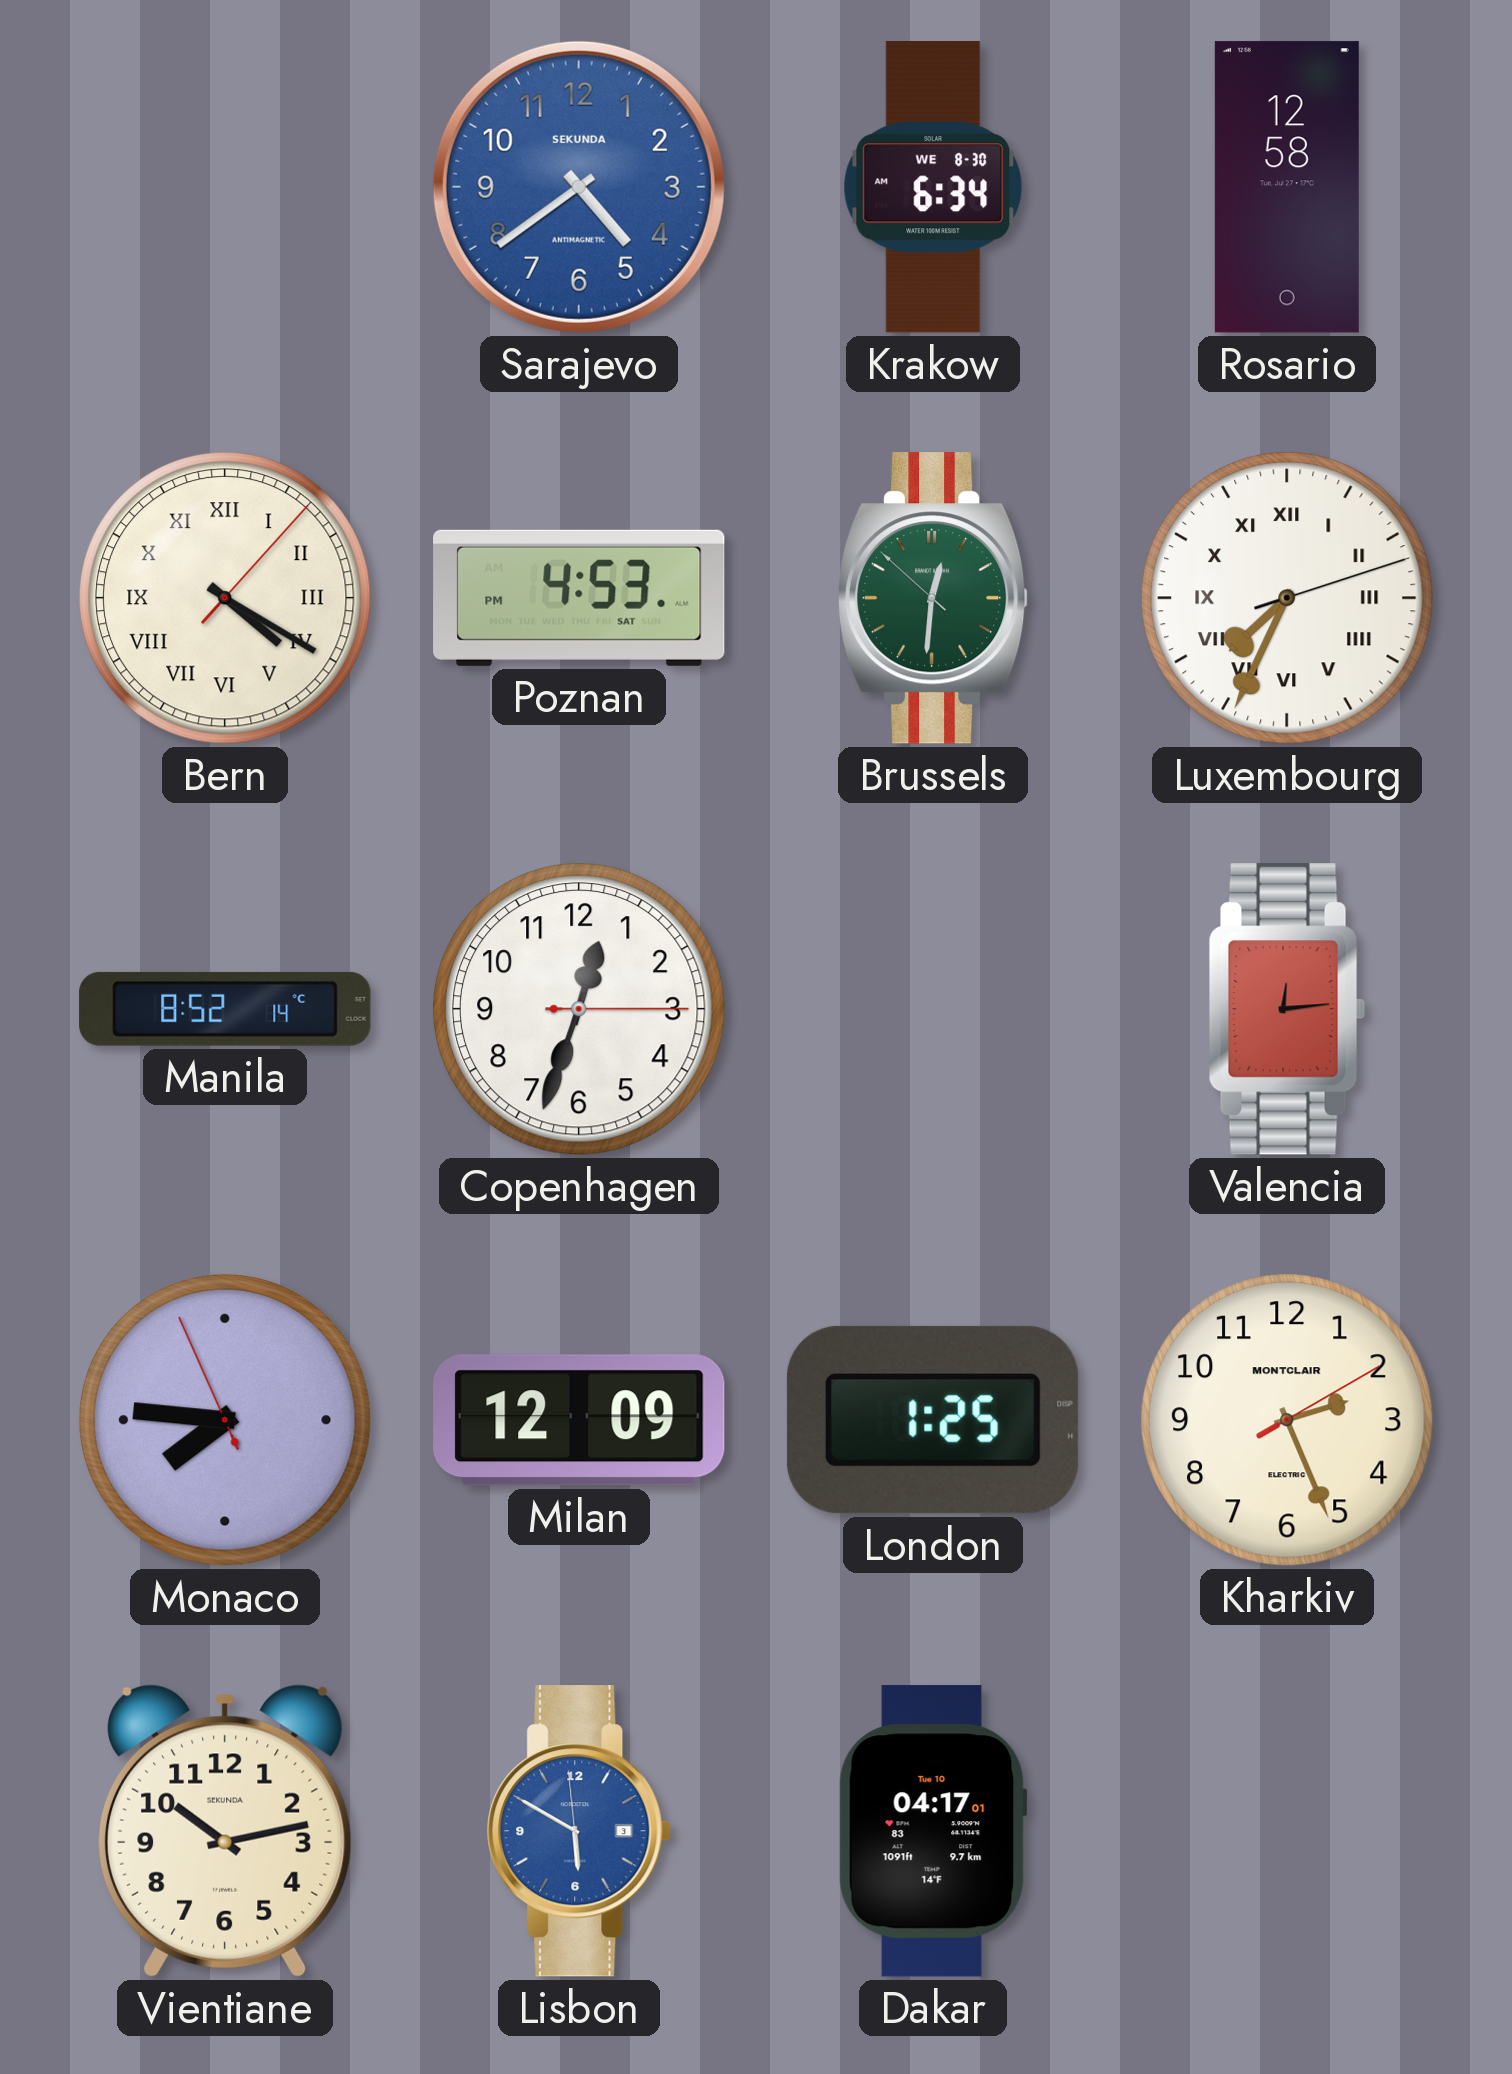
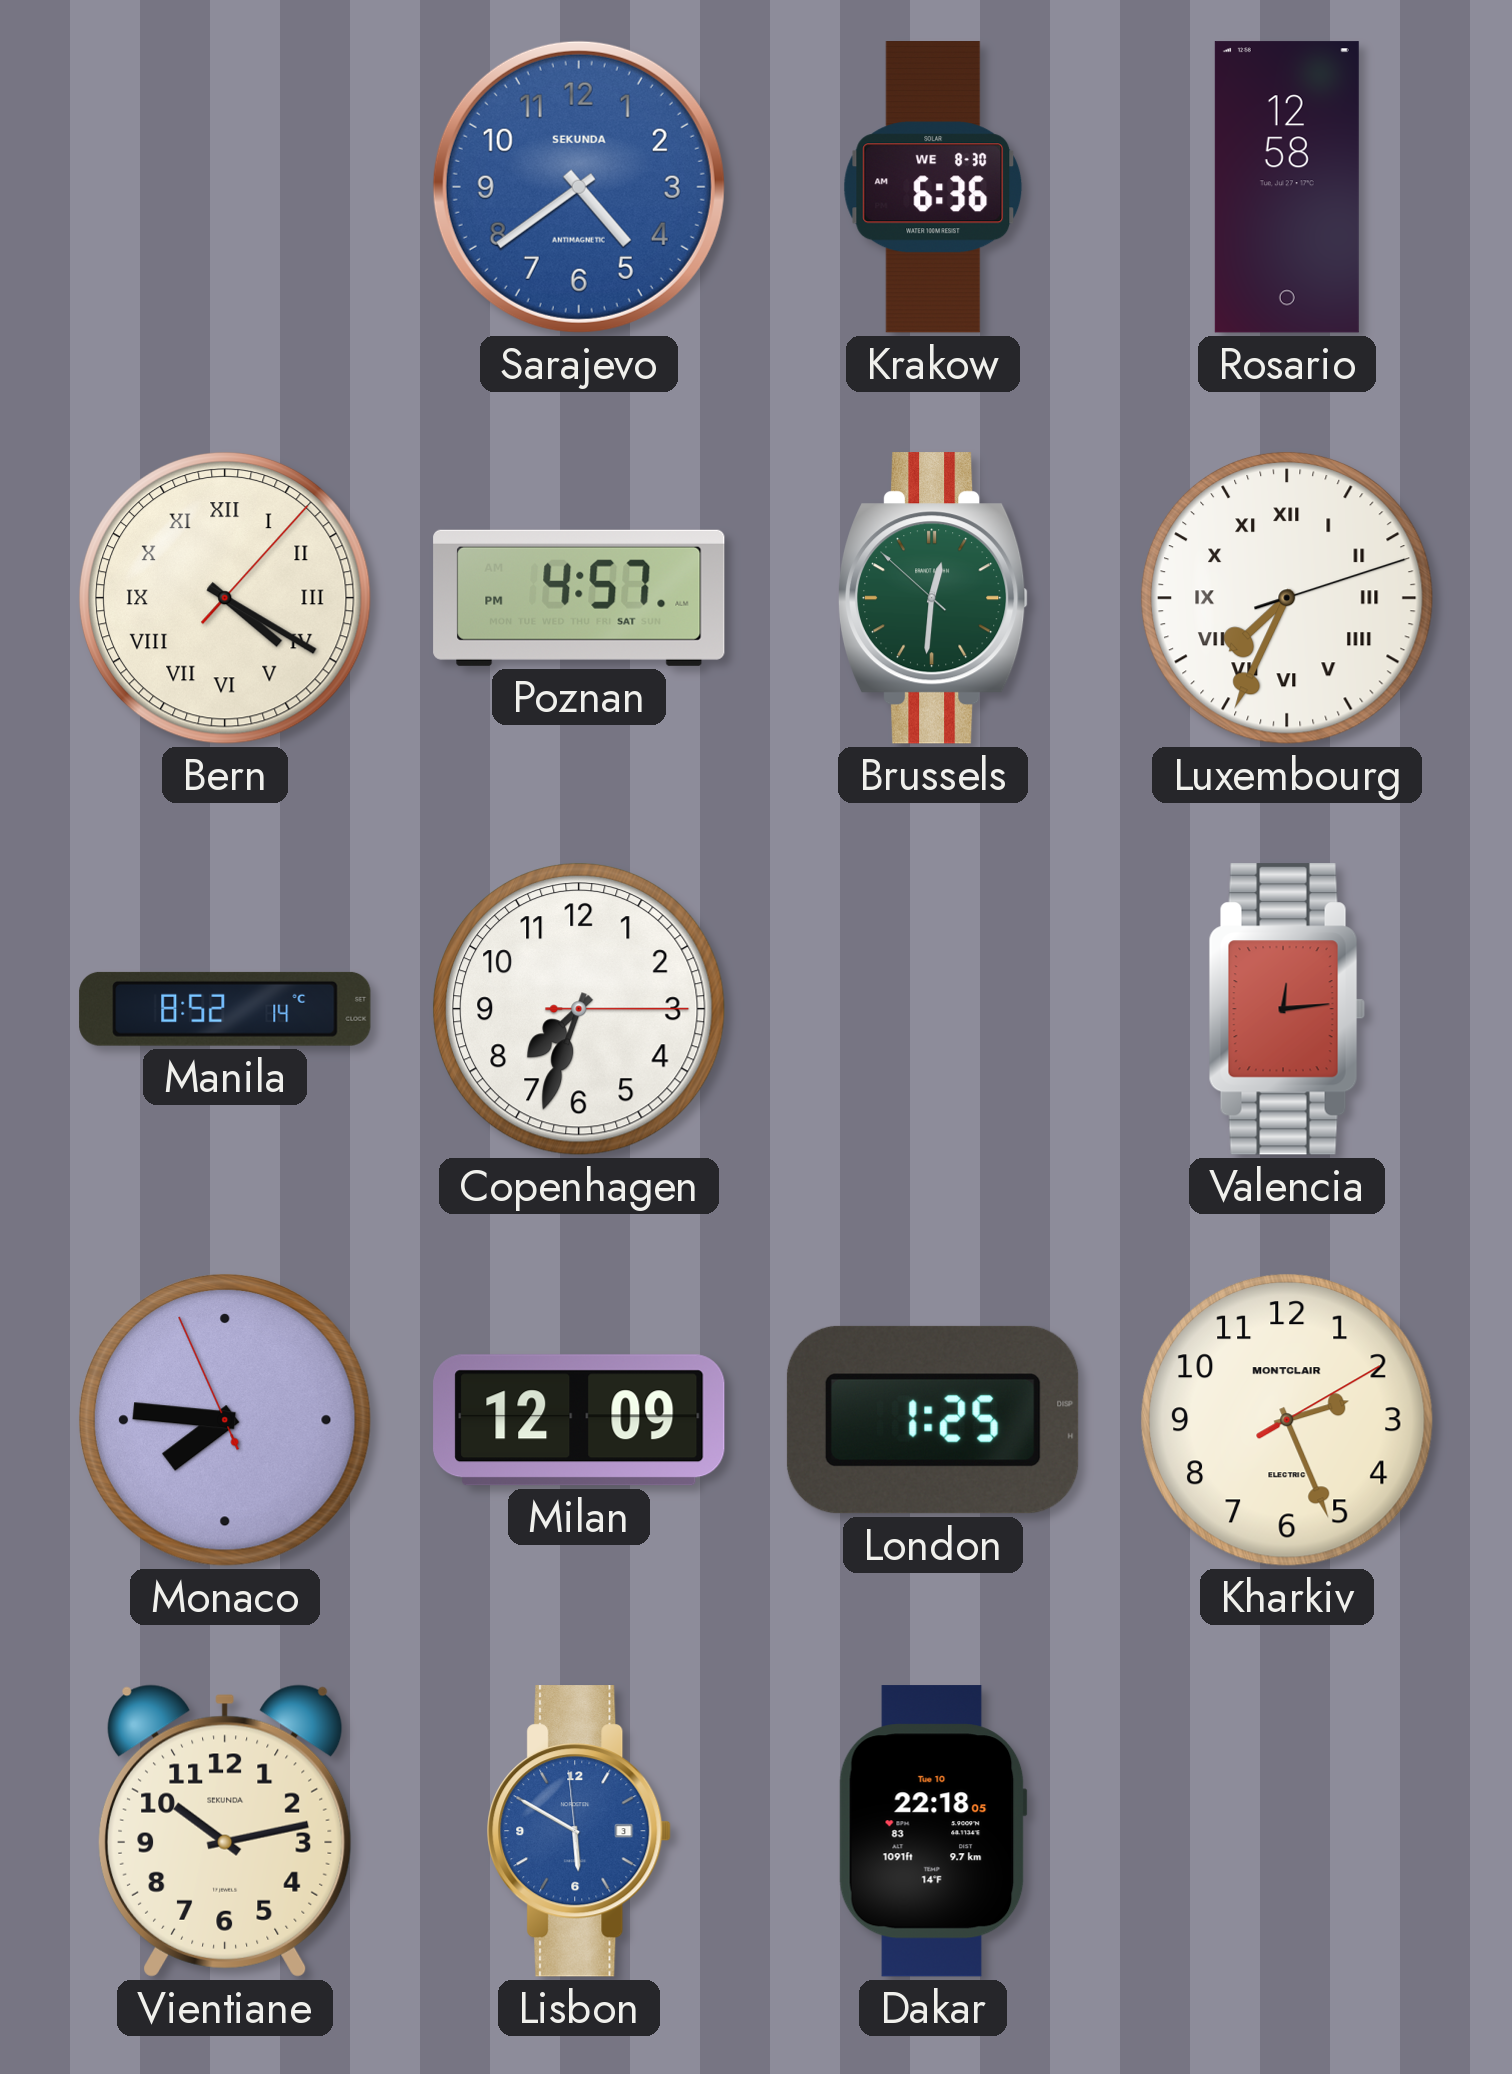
Krakow: 6:34 -> 6:36 (933, 187)
Poznan: 4:53 -> 4:57 (579, 598)
Copenhagen: 12:33 -> 7:33 (579, 1009)
Dakar: 04:17 -> 22:18 (933, 1831)
